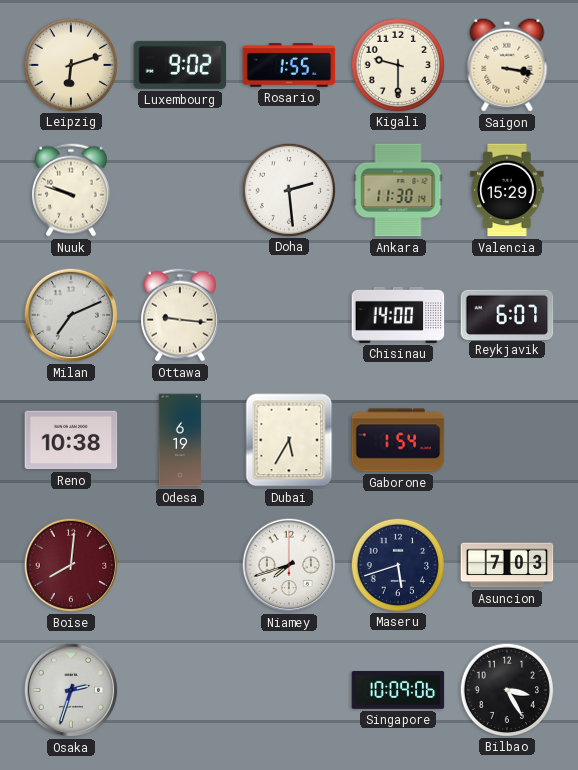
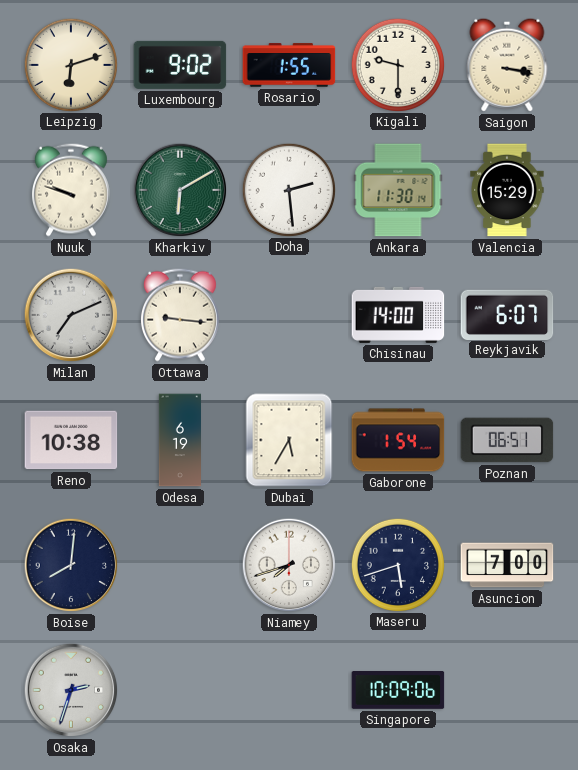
Kharkiv: none -> 6:10 (180, 190)
Poznan: none -> 06:51 (507, 440)
Boise dial: burgundy -> navy (71, 565)
Asuncion: 7:03 -> 7:00 (507, 565)
Bilbao: 3:25 -> none (506, 689)
